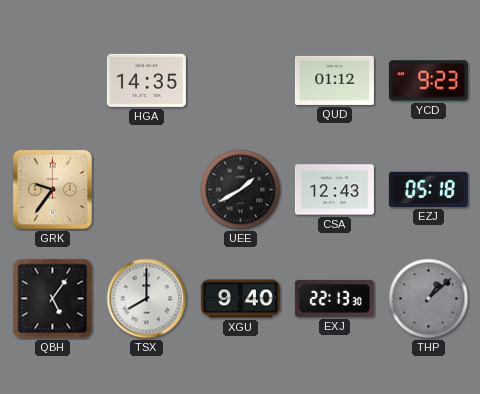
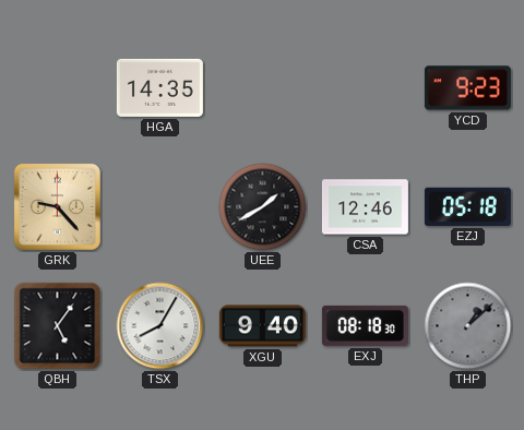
QUD: 01:12 -> none (334, 80)
GRK: 9:36 -> 9:23 (57, 206)
CSA: 12:43 -> 12:46 (365, 207)
TSX: 8:00 -> 8:05 (160, 326)
EXJ: 22:13 -> 08:18 (365, 325)
